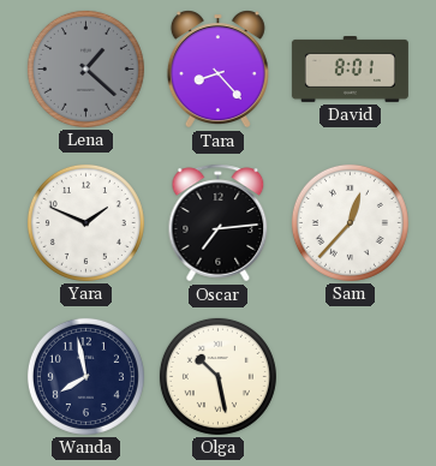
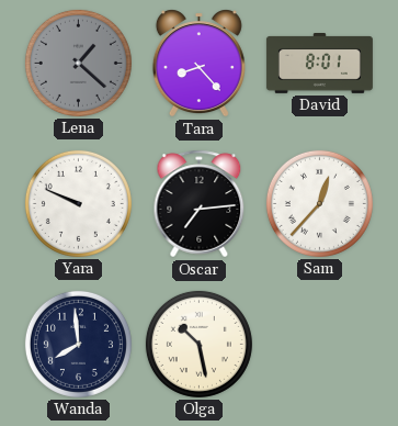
Yara: 1:49 -> 9:49 (78, 203)
Wanda: 7:58 -> 7:59 (78, 344)
